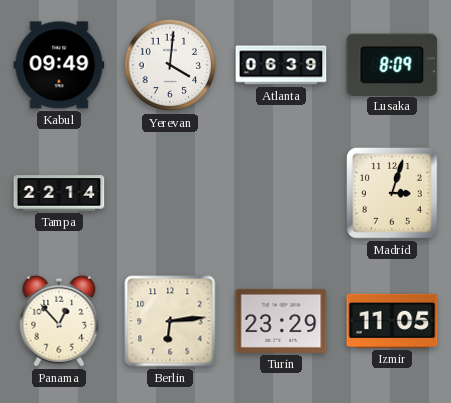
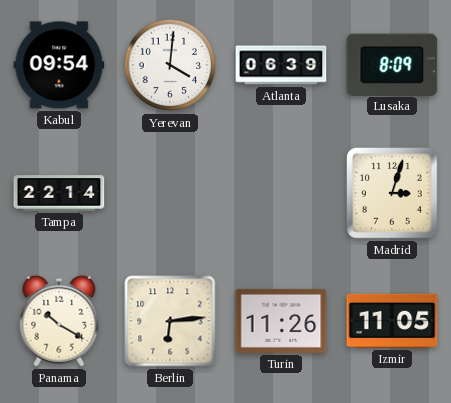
Kabul: 09:49 -> 09:54 (59, 65)
Panama: 12:53 -> 10:20 (59, 321)
Turin: 23:29 -> 11:26 (281, 321)
